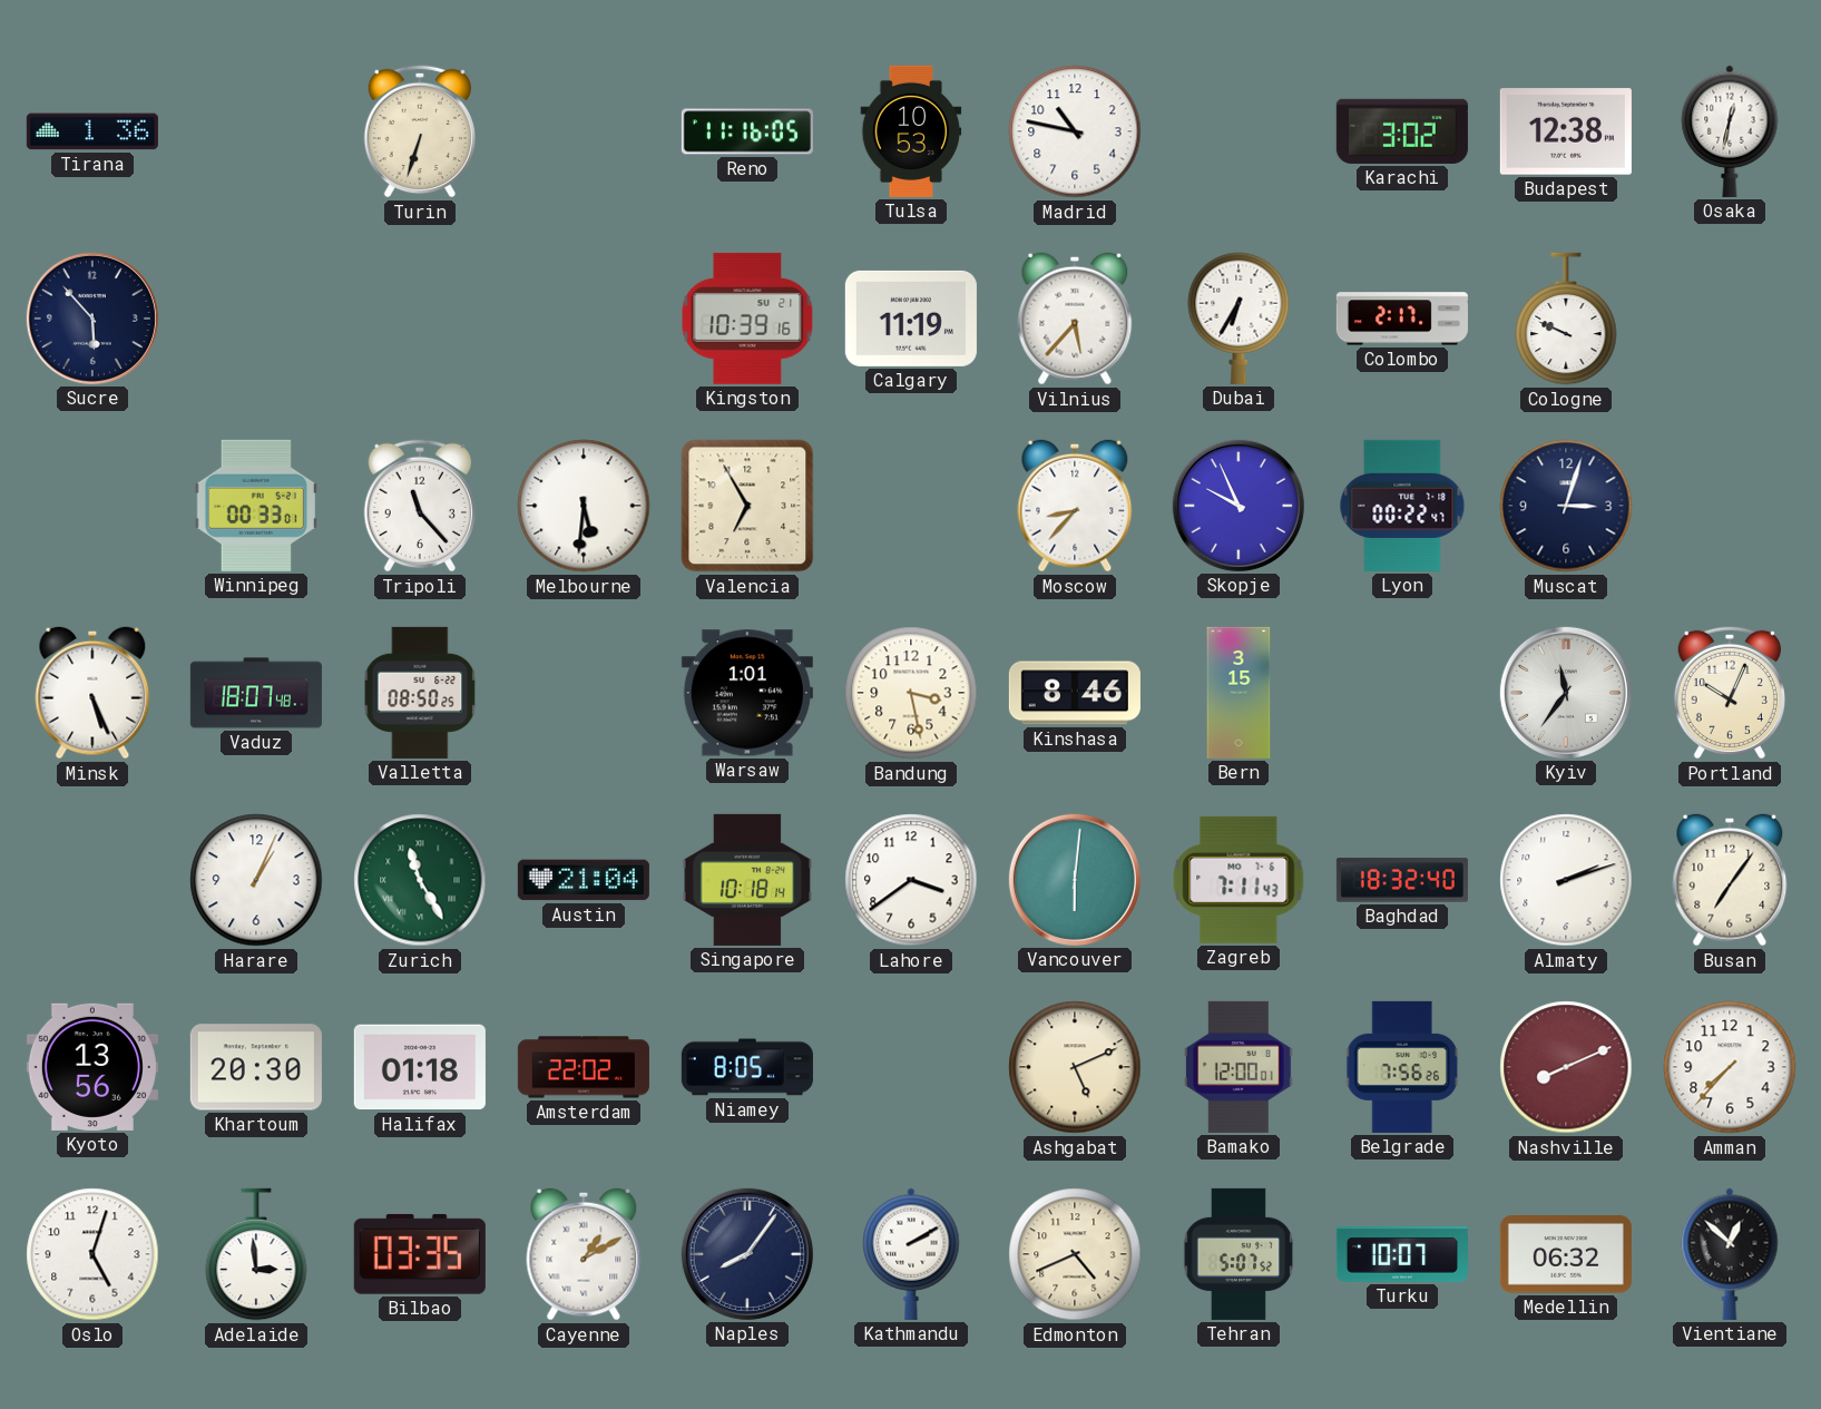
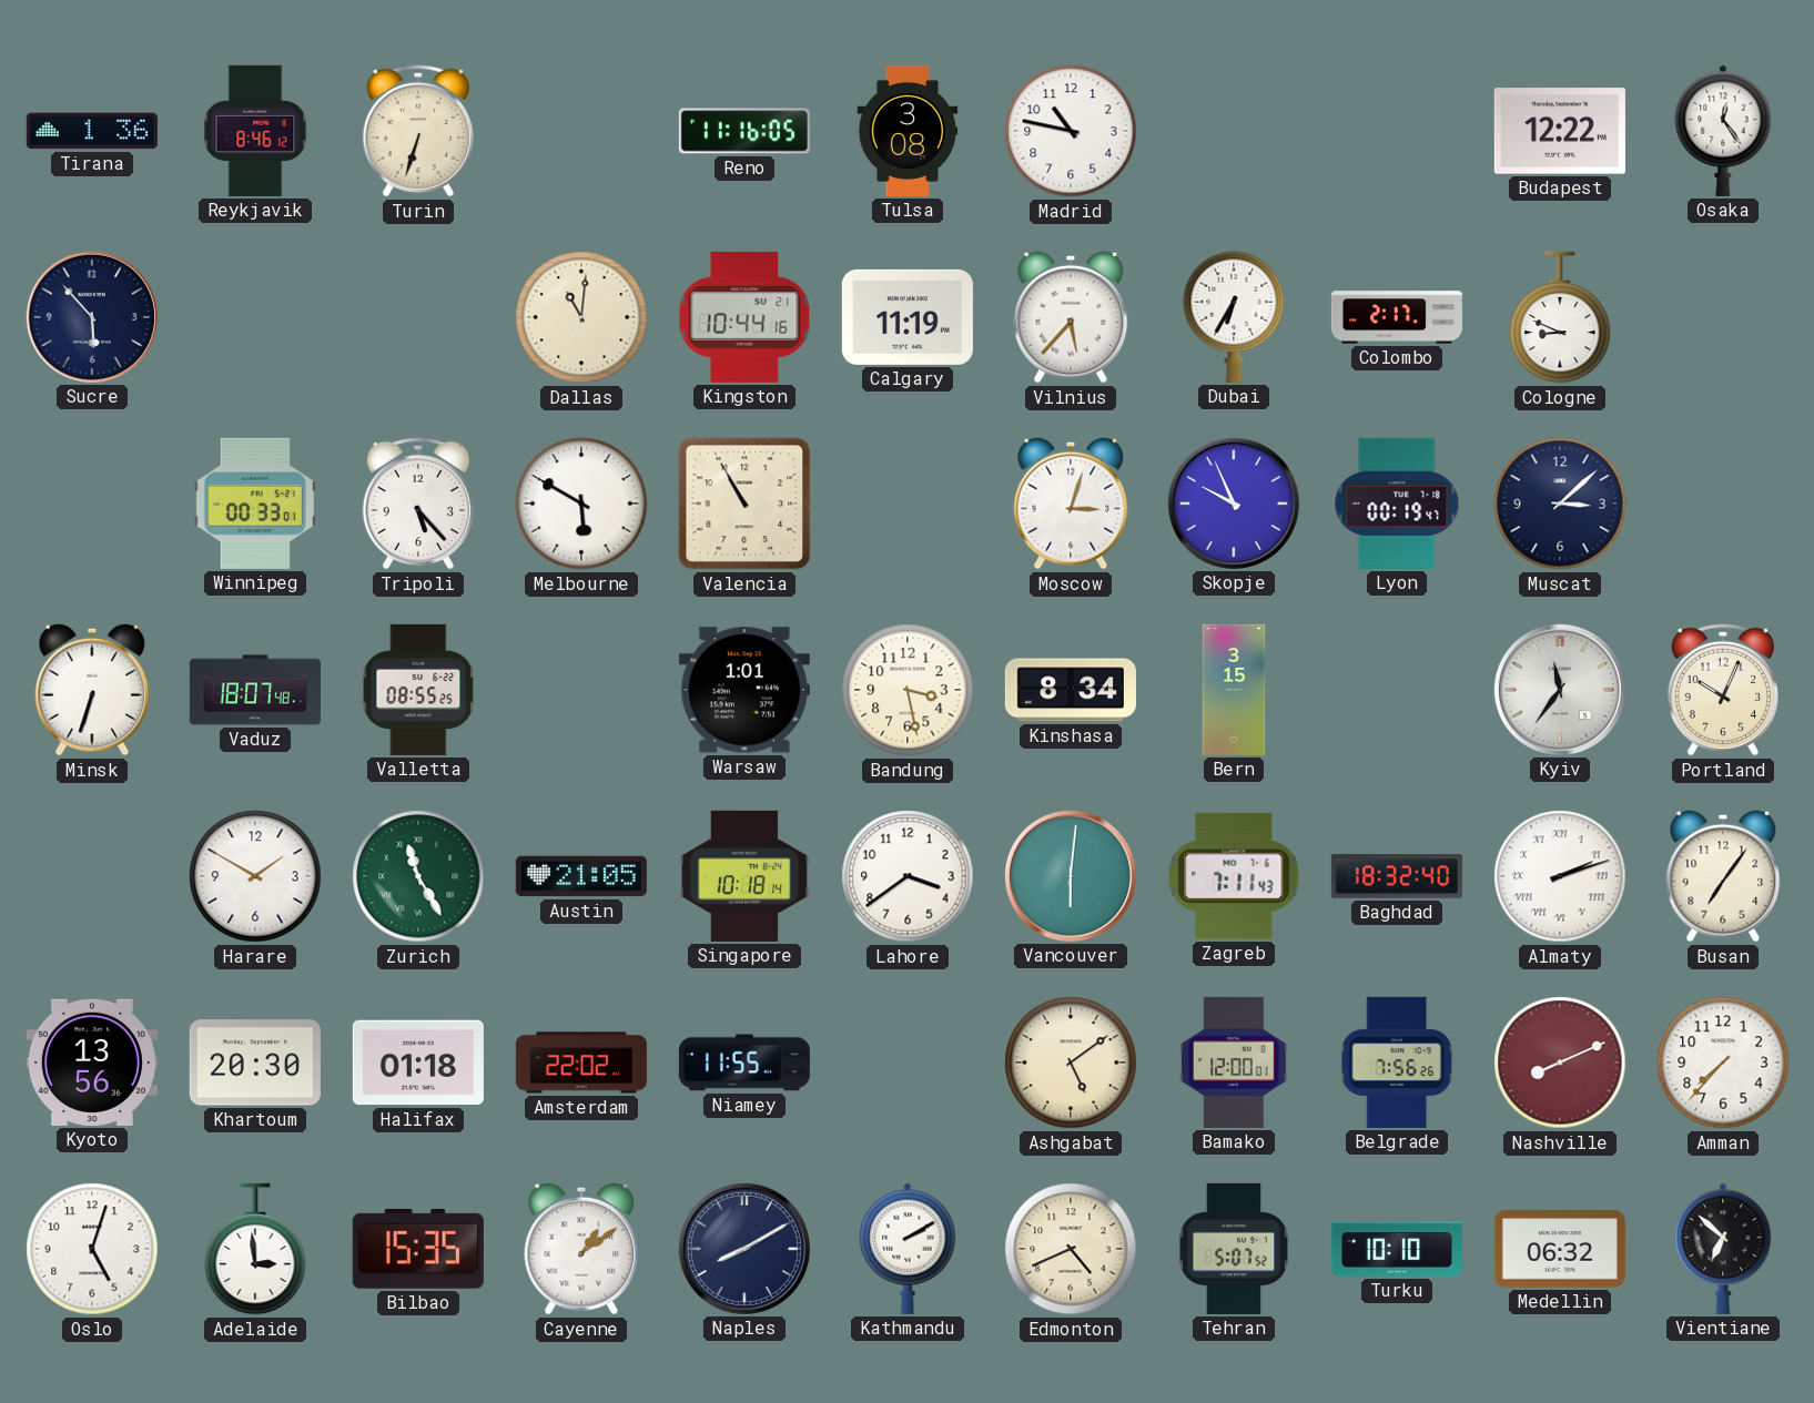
Reykjavik: none -> 8:46 (255, 131)
Tulsa: 10:53 -> 3:08 (908, 131)
Karachi: 3:02 -> none (1402, 131)
Budapest: 12:38 -> 12:22 (1560, 131)
Osaka: 12:32 -> 12:24 (1723, 131)
Dallas: none -> 11:01 (581, 317)
Kingston: 10:39 -> 10:44 (744, 317)
Cologne: 9:49 -> 8:49 (1560, 317)
Tripoli: 11:23 -> 5:23 (417, 504)
Melbourne: 5:31 -> 5:50 (581, 504)
Valencia: 6:55 -> 10:55 (744, 504)
Moscow: 8:37 -> 3:03 (1071, 504)
Lyon: 00:22 -> 00:19 (1397, 504)
Muscat: 3:03 -> 3:08 (1560, 504)
Minsk: 5:26 -> 6:33 (92, 690)
Valletta: 08:50 -> 08:55 (418, 690)
Kinshasa: 8:46 -> 8:34 (1071, 690)
Harare: 1:04 -> 1:50 (255, 876)
Austin: 21:04 -> 21:05 (581, 876)
Almaty numerals: Arabic -> Roman (1560, 876)
Niamey: 8:05 -> 11:55 (744, 1063)
Ashgabat: 5:11 -> 5:09 (1071, 1063)
Bilbao: 03:35 -> 15:35 (418, 1249)
Cayenne: 1:10 -> 1:09 (581, 1249)
Naples: 8:06 -> 8:10 (744, 1249)
Turku: 10:07 -> 10:10 (1397, 1250)
Vientiane: 12:52 -> 6:52 (1723, 1249)
